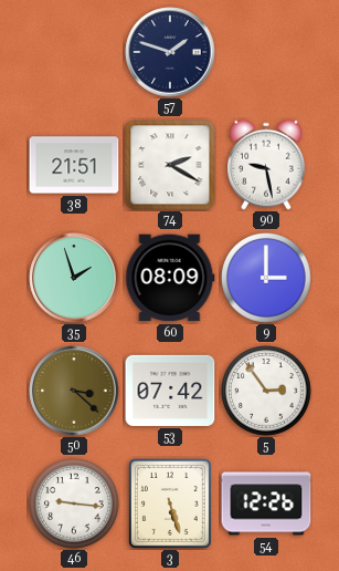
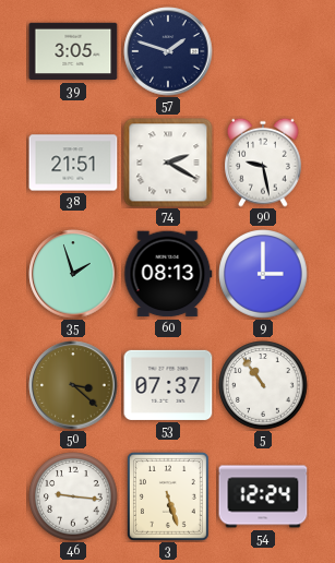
39: none -> 3:05 (73, 51)
60: 08:09 -> 08:13 (168, 274)
53: 07:42 -> 07:37 (168, 385)
5: 2:54 -> 10:54 (263, 385)
54: 12:26 -> 12:24 (263, 496)
